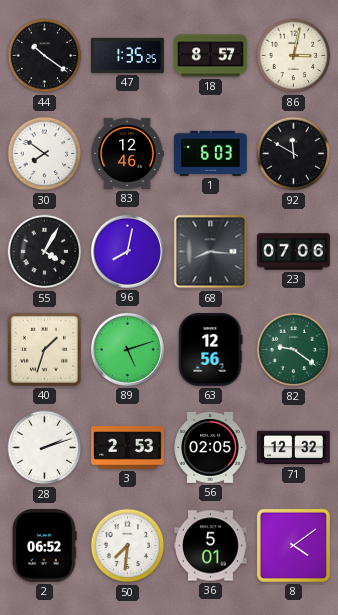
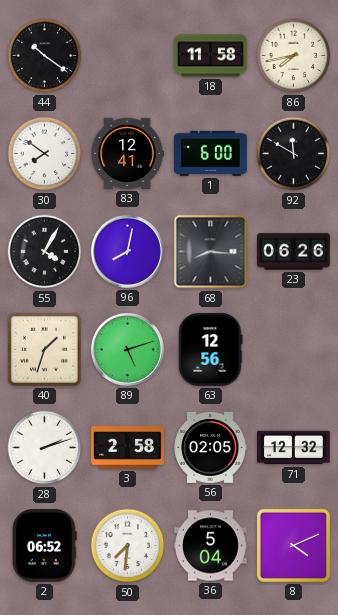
47: 1:35 -> none (128, 55)
18: 8:57 -> 11:58 (211, 56)
86: 3:02 -> 7:43 (294, 56)
83: 12:46 -> 12:41 (127, 153)
1: 6:03 -> 6:00 (211, 153)
23: 07:06 -> 06:26 (294, 252)
82: 9:21 -> none (294, 350)
3: 2:53 -> 2:58 (128, 448)
36: 5:01 -> 5:04 (211, 546)
8: 4:09 -> 4:11 (293, 545)
